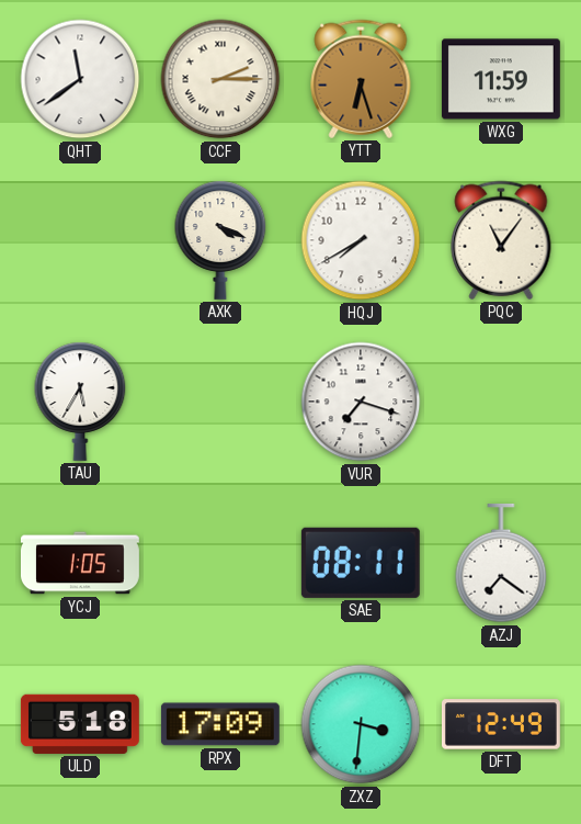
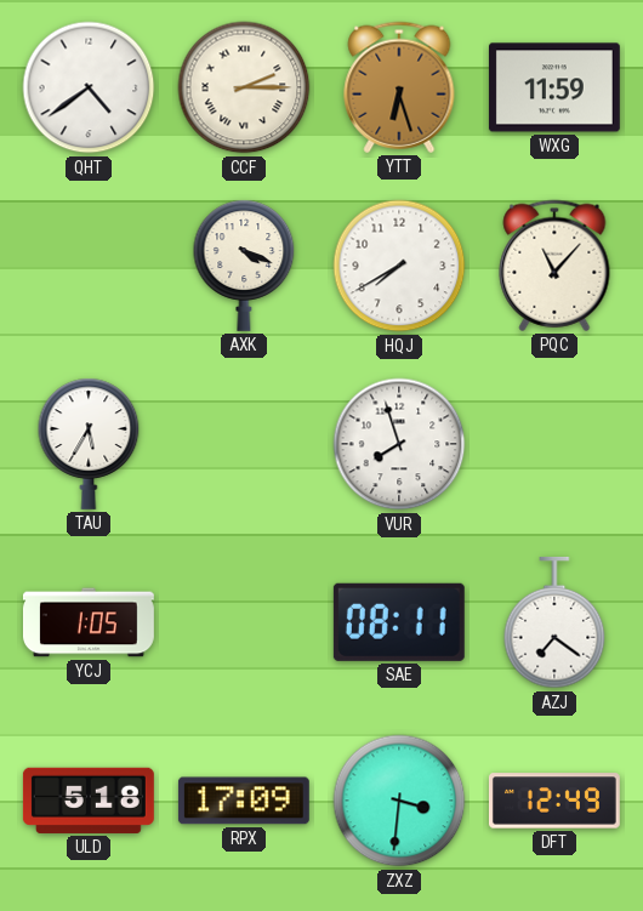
QHT: 11:39 -> 4:39 (89, 87)
PQC: 11:06 -> 11:07 (554, 266)
VUR: 7:18 -> 7:57 (399, 444)
